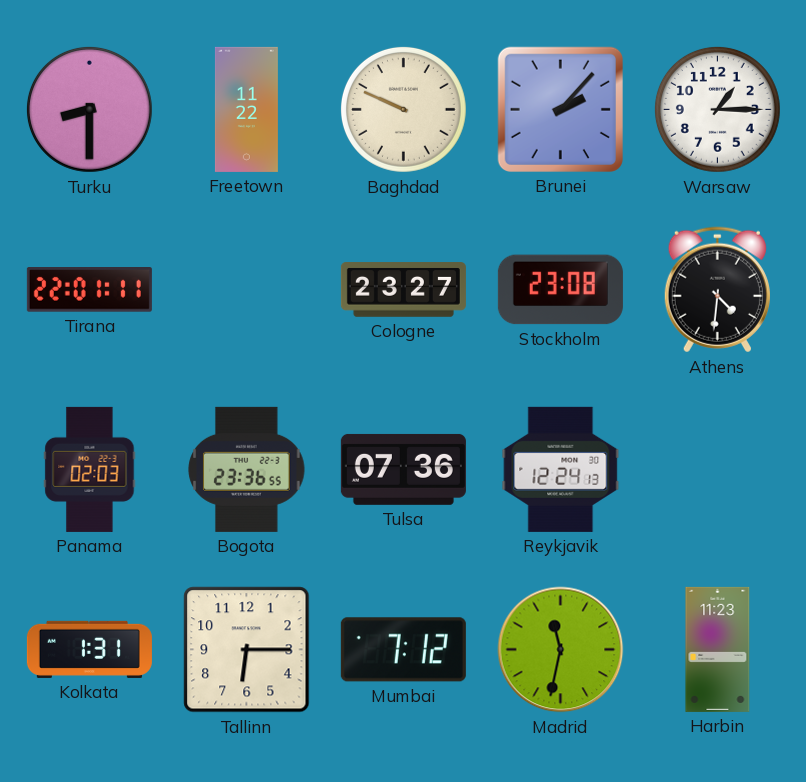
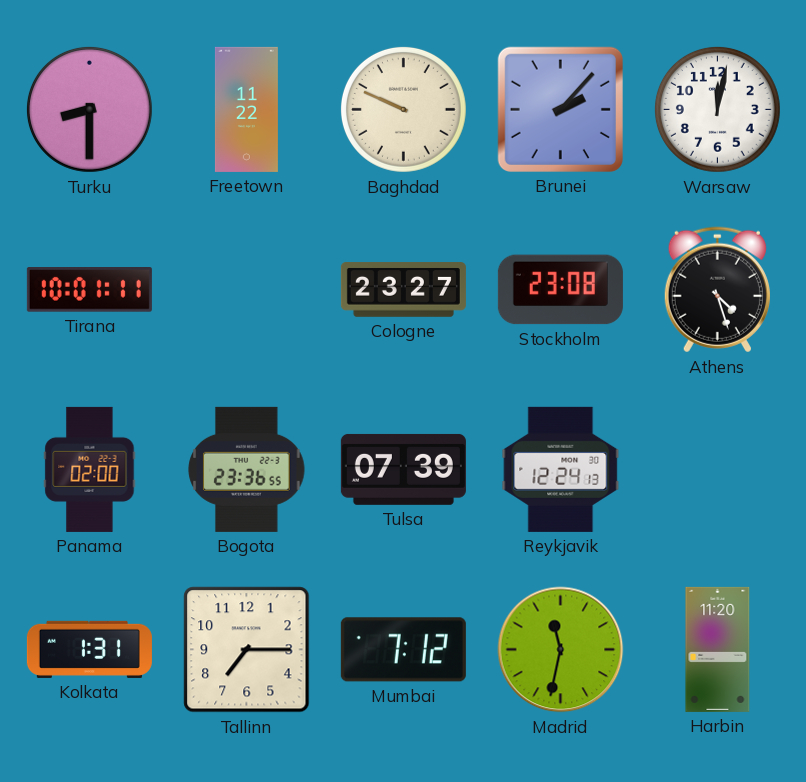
Warsaw: 1:15 -> 12:02 (717, 109)
Tirana: 22:01 -> 10:01 (89, 290)
Athens: 4:31 -> 4:27 (717, 290)
Panama: 02:03 -> 02:00 (90, 469)
Tulsa: 07:36 -> 07:39 (403, 469)
Tallinn: 6:15 -> 7:15 (247, 650)
Harbin: 11:23 -> 11:20 (718, 649)
